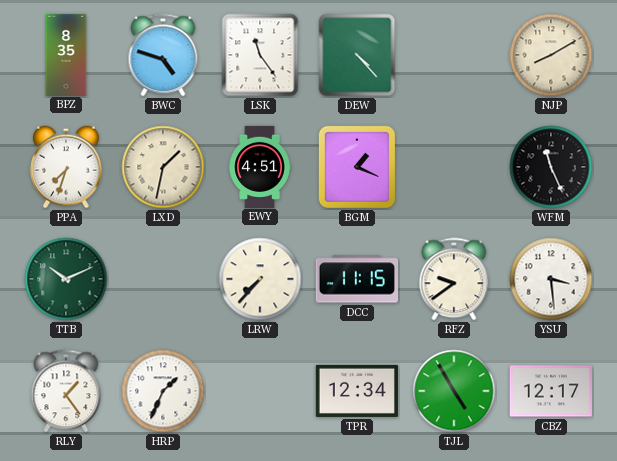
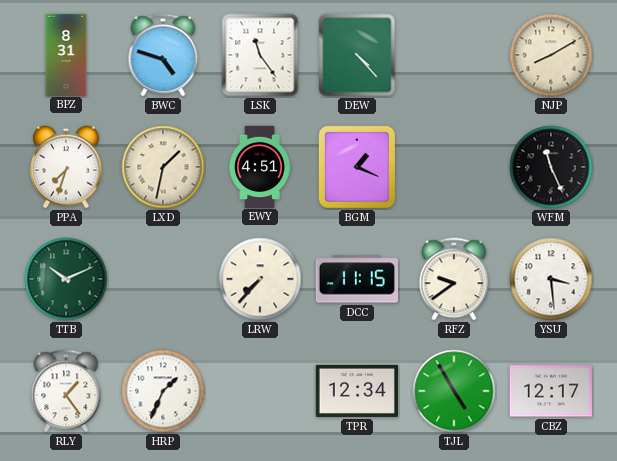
BPZ: 8:35 -> 8:31 (66, 54)
